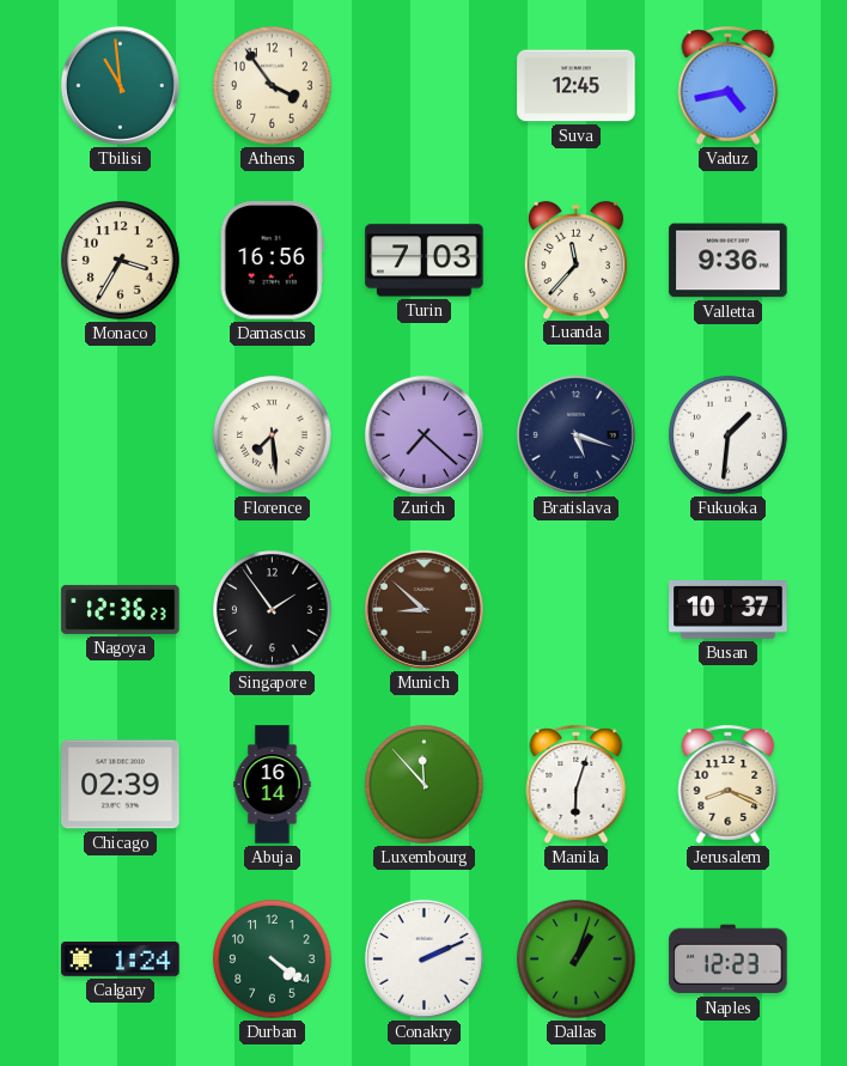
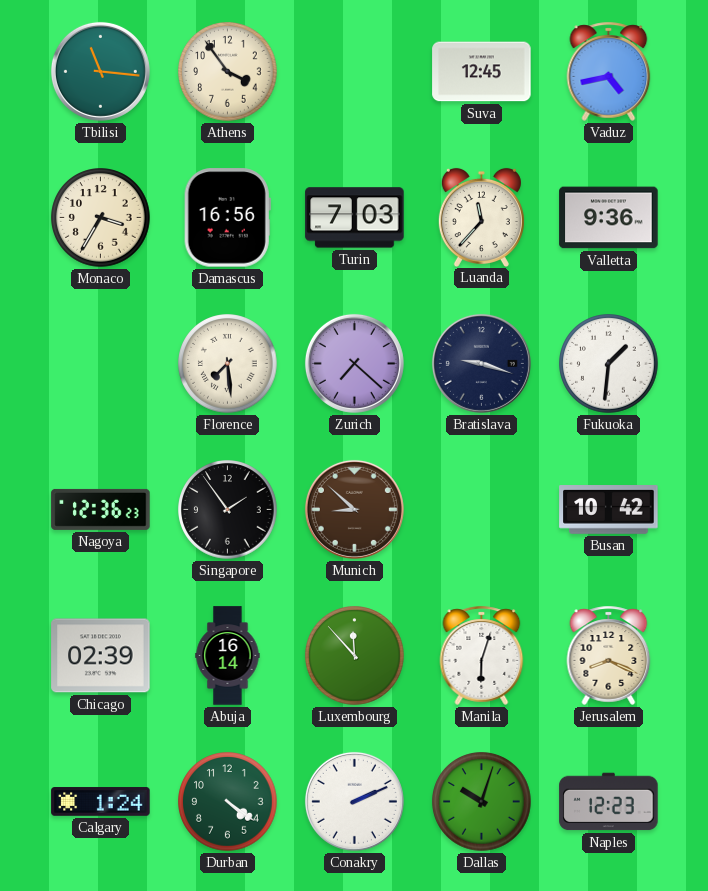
Tbilisi: 10:59 -> 11:16 (100, 71)
Bratislava: 5:18 -> 9:18 (481, 363)
Busan: 10:37 -> 10:42 (609, 510)
Dallas: 1:03 -> 10:03 (482, 802)
